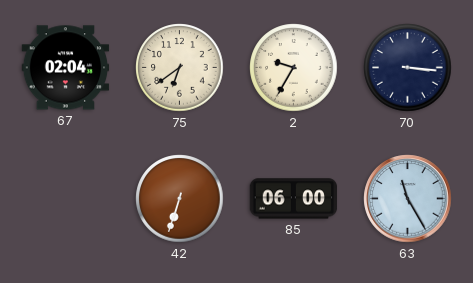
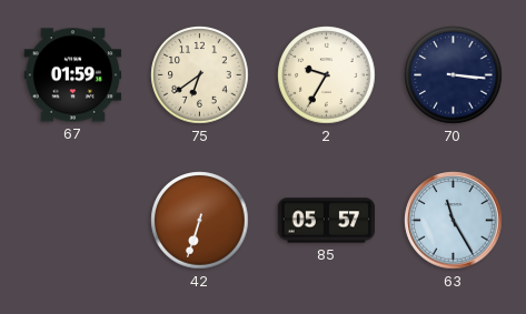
67: 02:04 -> 01:59 (73, 75)
85: 06:00 -> 05:57 (327, 221)
